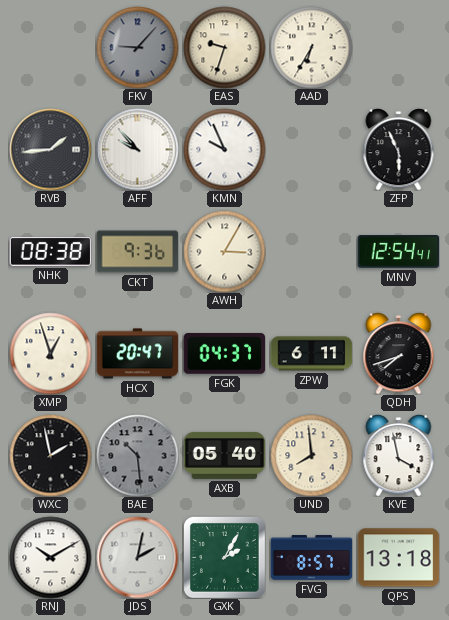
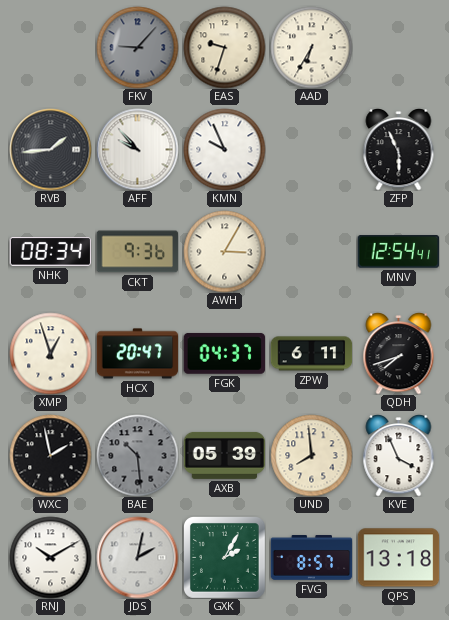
NHK: 08:38 -> 08:34 (50, 252)
AXB: 05:40 -> 05:39 (224, 455)
KVE: 3:58 -> 3:56 (399, 456)
